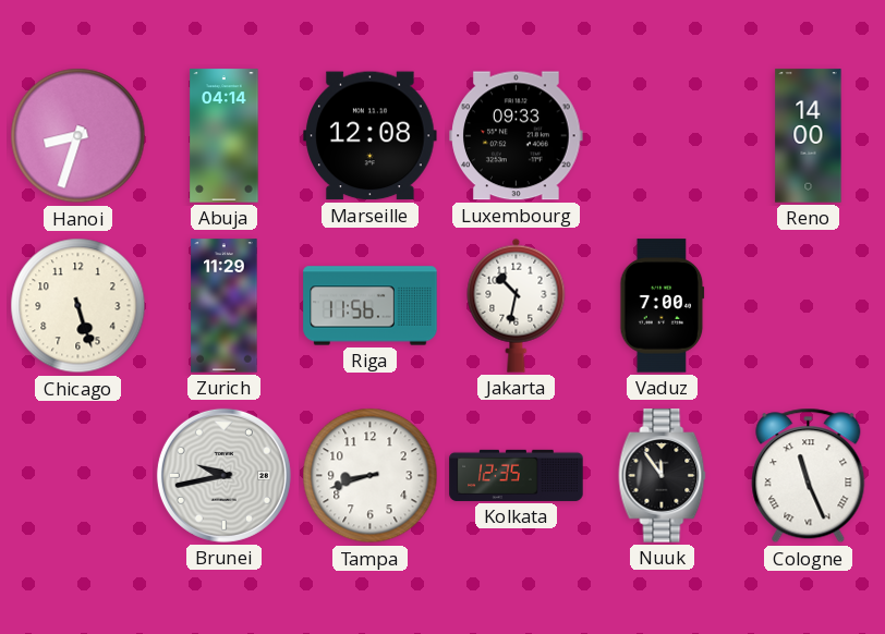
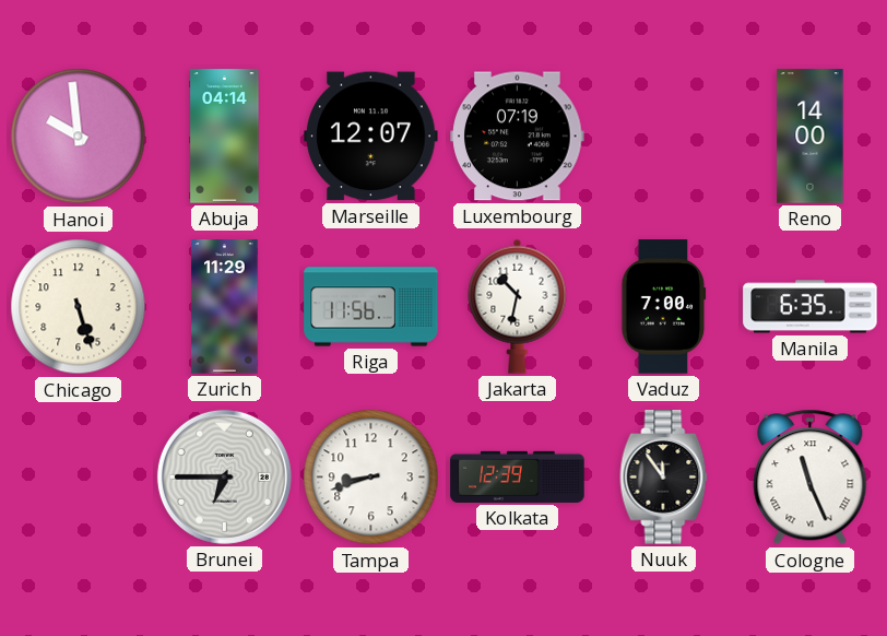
Hanoi: 8:33 -> 9:59 (79, 137)
Marseille: 12:08 -> 12:07 (371, 137)
Luxembourg: 09:33 -> 07:19 (518, 137)
Manila: none -> 6:35 (811, 307)
Brunei: 9:43 -> 6:45 (224, 476)
Kolkata: 12:35 -> 12:39 (518, 476)
